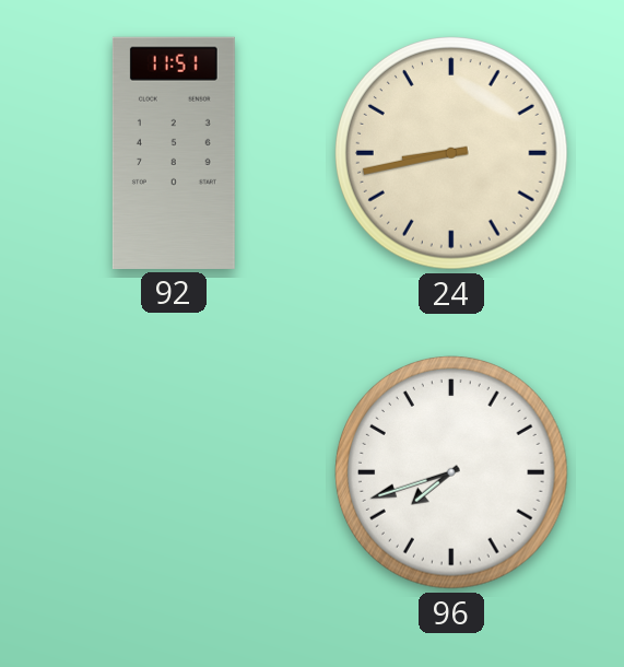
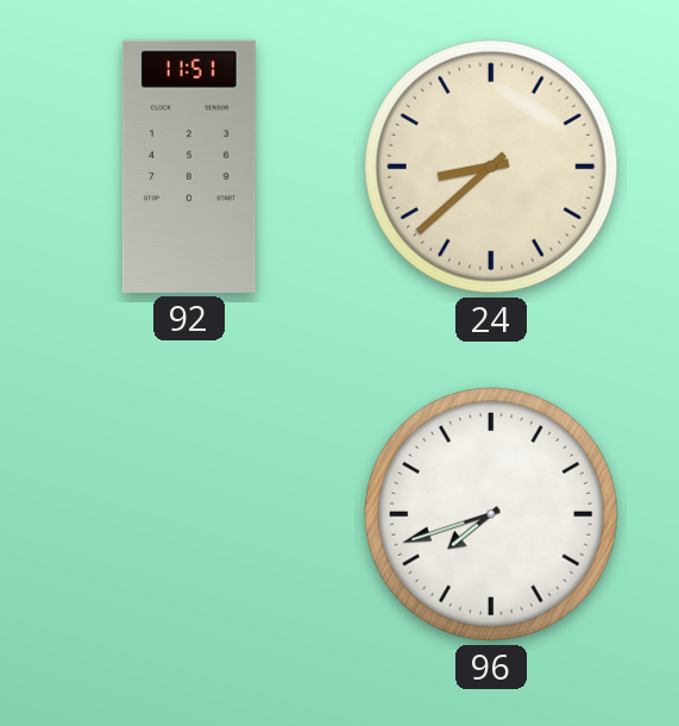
24: 8:43 -> 8:38 (492, 168)
